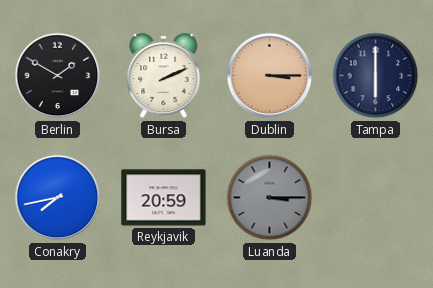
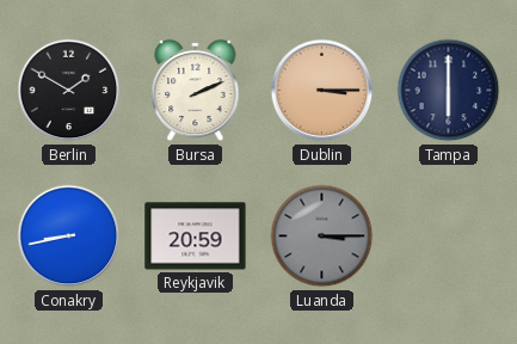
Conakry: 7:43 -> 8:43 (69, 236)
